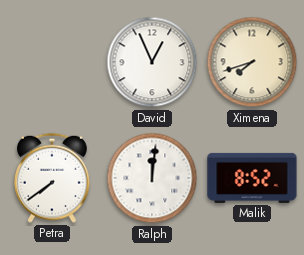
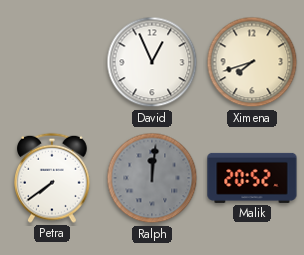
Ralph dial: white -> grey (152, 178)
Malik: 8:52 -> 20:52 (252, 178)
